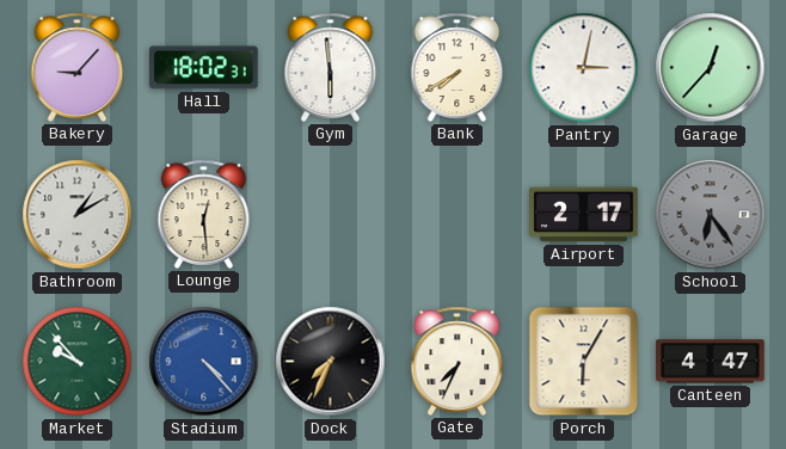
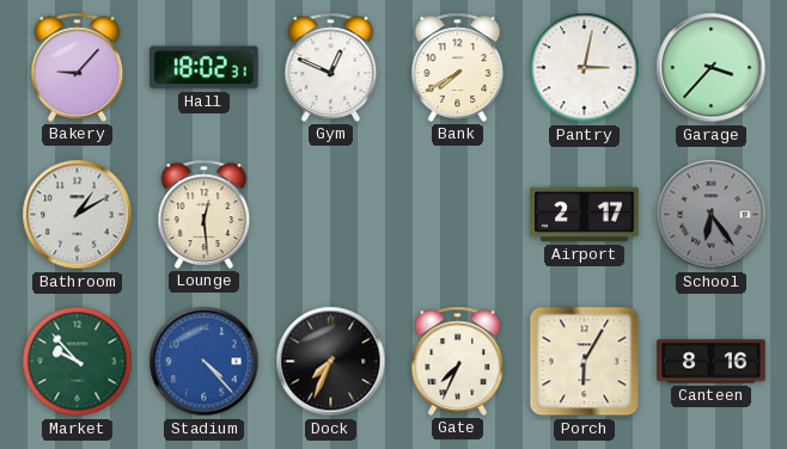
Gym: 5:59 -> 12:49 (331, 67)
Garage: 12:37 -> 3:37 (712, 68)
Canteen: 4:47 -> 8:16 (712, 362)
